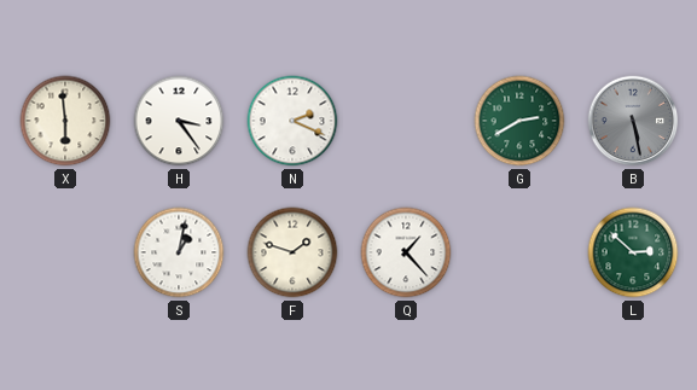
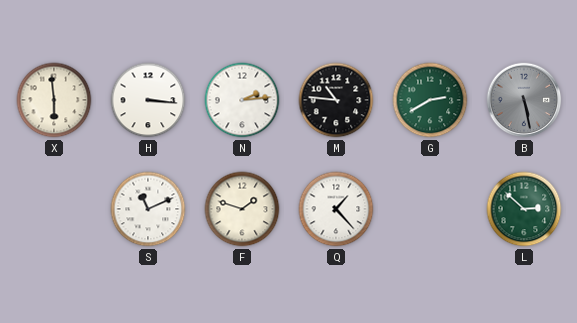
H: 3:24 -> 3:16 (148, 100)
N: 2:19 -> 2:14 (242, 100)
M: none -> 10:46 (336, 100)
S: 1:02 -> 11:11 (148, 209)
